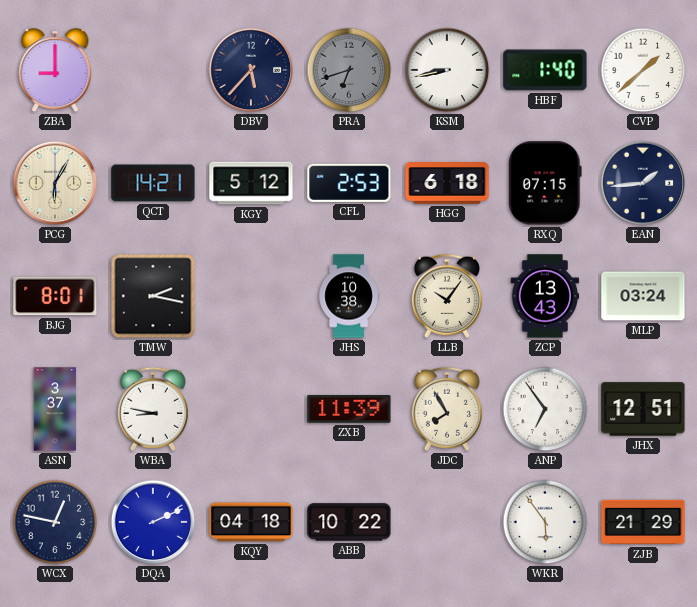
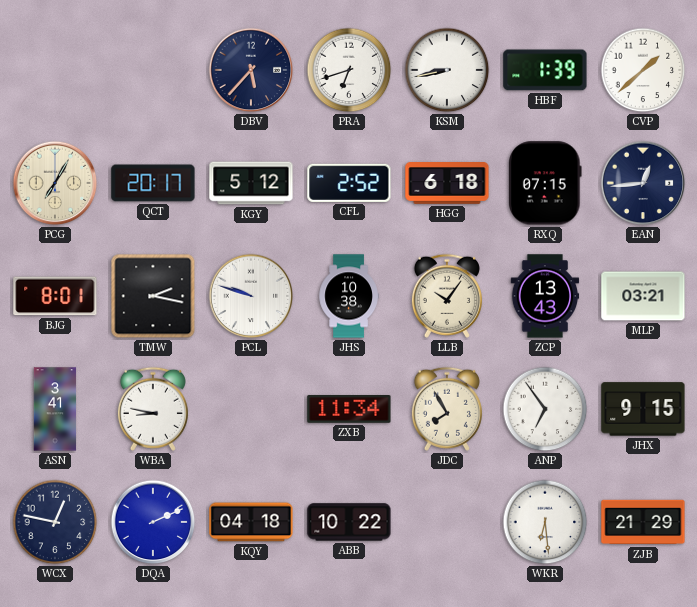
ZBA: 9:00 -> none (55, 71)
PRA dial: grey -> white (349, 70)
HBF: 1:40 -> 1:39 (545, 70)
PCG: 6:05 -> 7:05 (55, 183)
QCT: 14:21 -> 20:17 (153, 183)
CFL: 2:53 -> 2:52 (349, 183)
EAN: 1:44 -> 12:44 (643, 183)
PCL: none -> 9:48 (251, 296)
MLP: 03:24 -> 03:21 (643, 296)
ASN: 3:37 -> 3:41 (55, 409)
ZXB: 11:39 -> 11:34 (349, 410)
JHX: 12:51 -> 9:15 (643, 409)
WKR: 5:54 -> 6:29 (545, 522)
